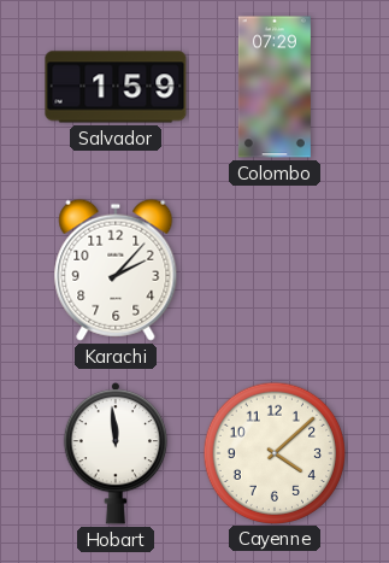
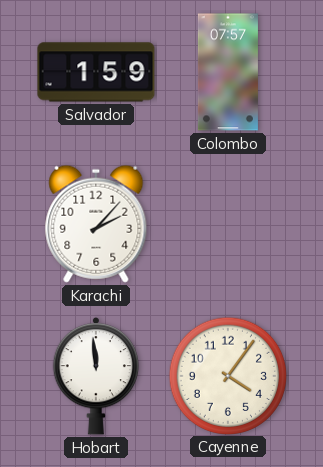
Colombo: 07:29 -> 07:57 (228, 72)
Cayenne: 4:08 -> 4:06 (227, 375)
